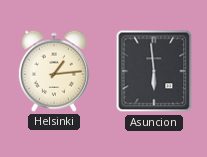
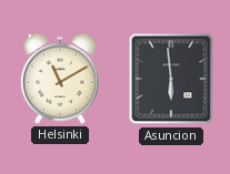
Helsinki: 1:14 -> 11:10 (60, 79)
